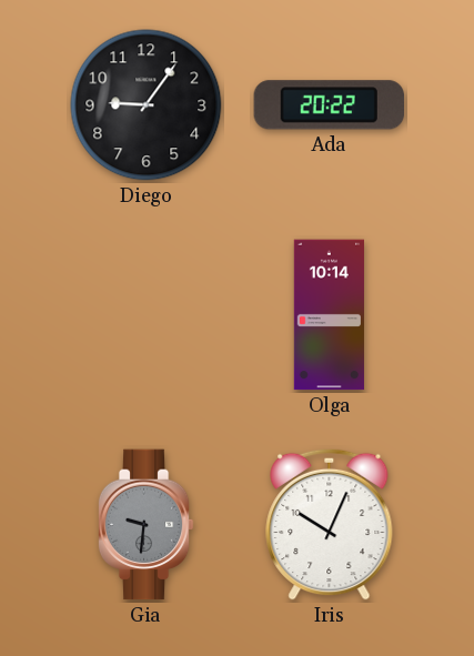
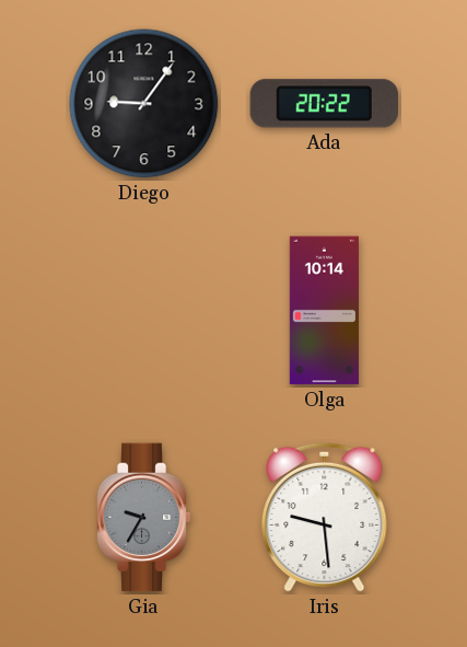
Gia: 9:31 -> 9:35 (143, 518)
Iris: 10:04 -> 9:29 (325, 517)
